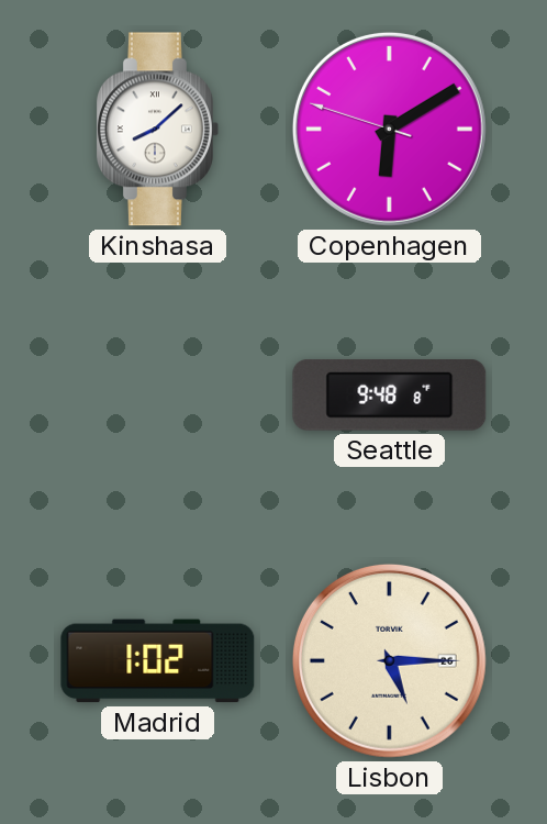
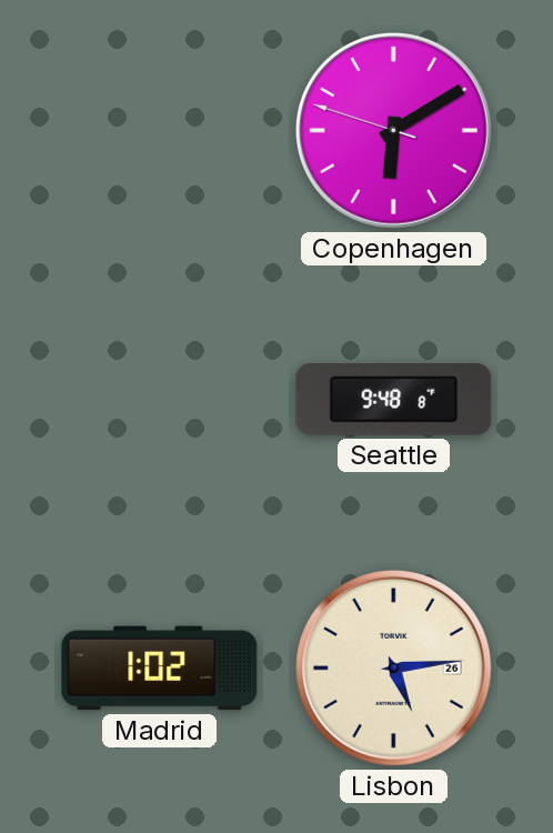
Kinshasa: 8:08 -> none (157, 130)
Lisbon: 5:15 -> 5:14 (393, 668)
